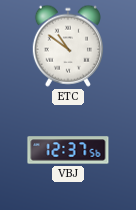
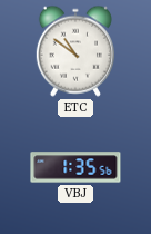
VBJ: 12:37 -> 1:35 (75, 167)
